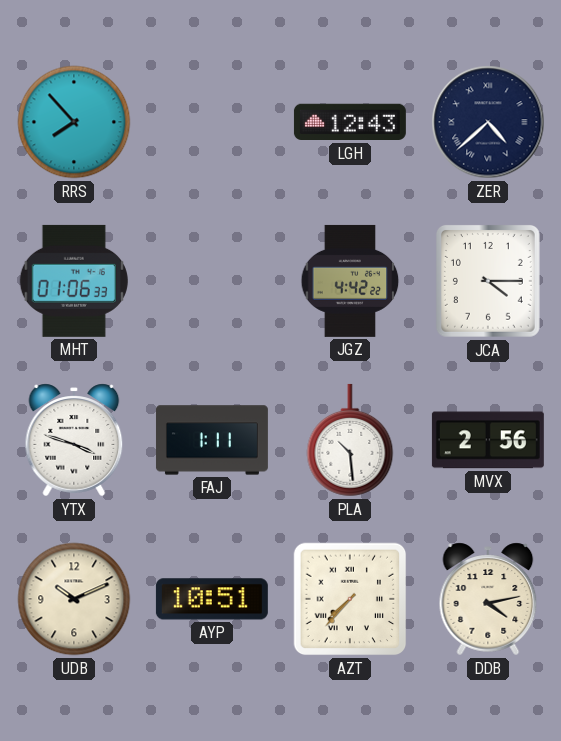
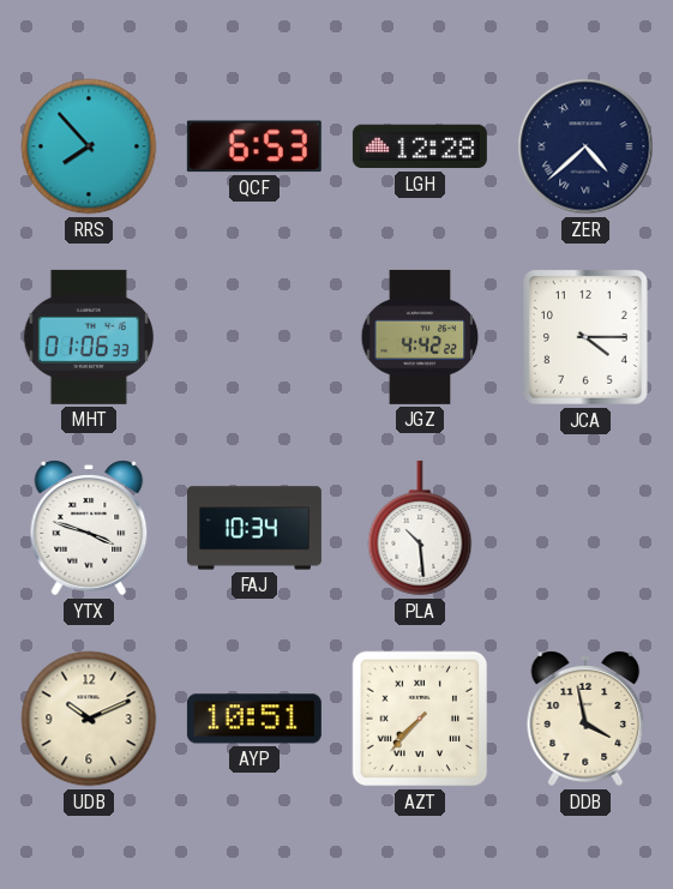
QCF: none -> 6:53 (254, 146)
LGH: 12:43 -> 12:28 (420, 146)
FAJ: 1:11 -> 10:34 (254, 528)
MVX: 2:56 -> none (488, 440)
DDB: 4:13 -> 3:58 (585, 719)
